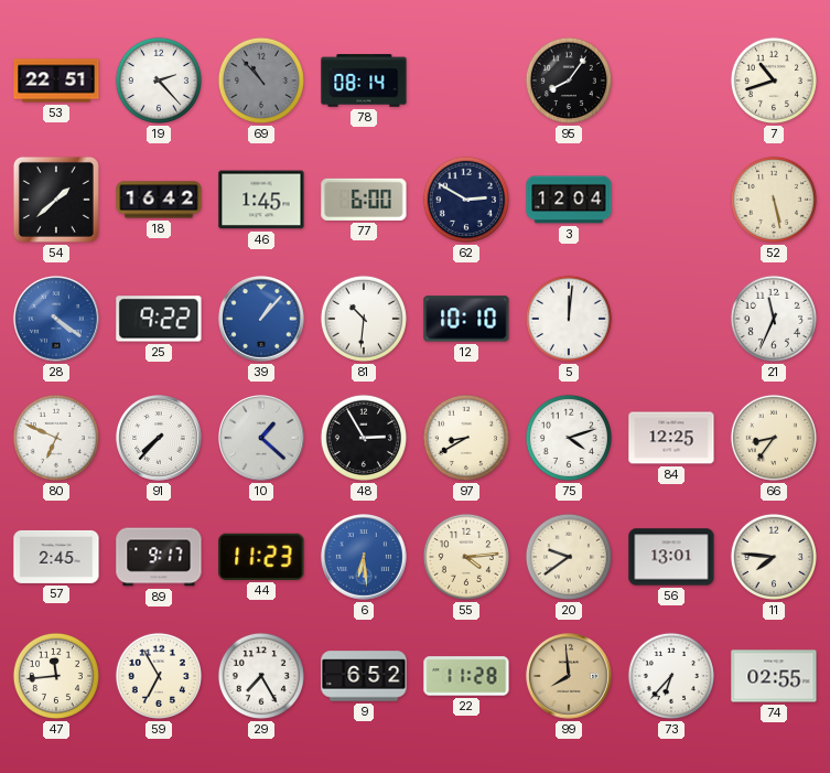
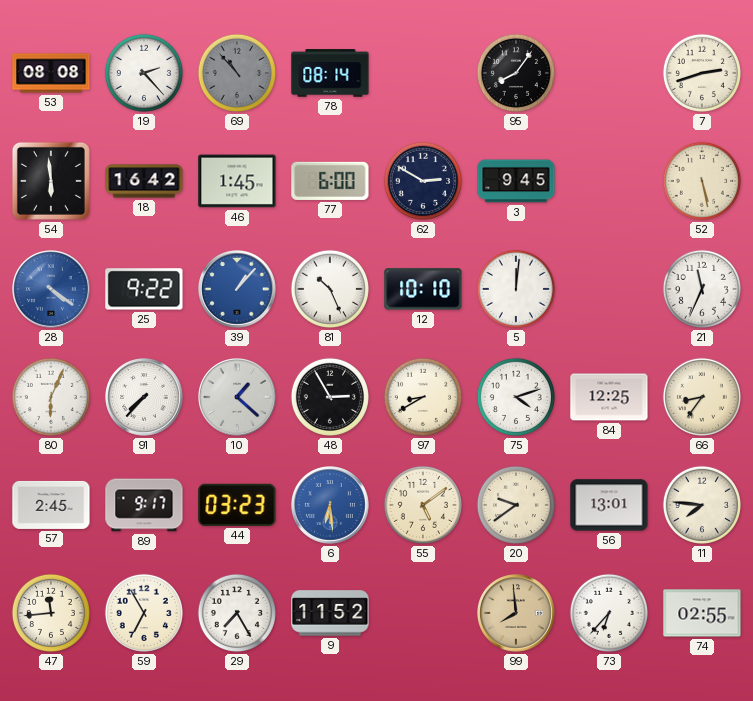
53: 22:51 -> 08:08 (51, 73)
7: 10:42 -> 2:42 (702, 73)
54: 1:38 -> 5:59 (51, 181)
3: 12:04 -> 9:45 (516, 181)
81: 10:31 -> 10:26 (330, 289)
80: 6:49 -> 6:04 (51, 397)
44: 11:23 -> 03:23 (237, 505)
55: 4:14 -> 5:09 (423, 505)
9: 6:52 -> 11:52 (330, 613)
22: 11:28 -> none (466, 676)
